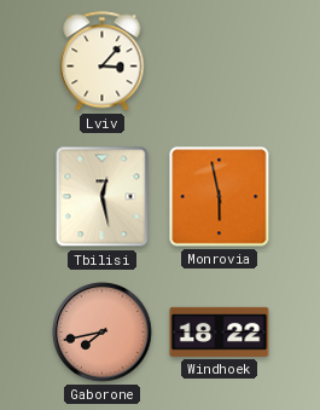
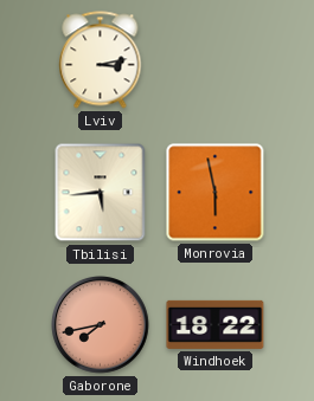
Lviv: 3:07 -> 3:13 (101, 60)
Tbilisi: 12:28 -> 5:44 (101, 193)
